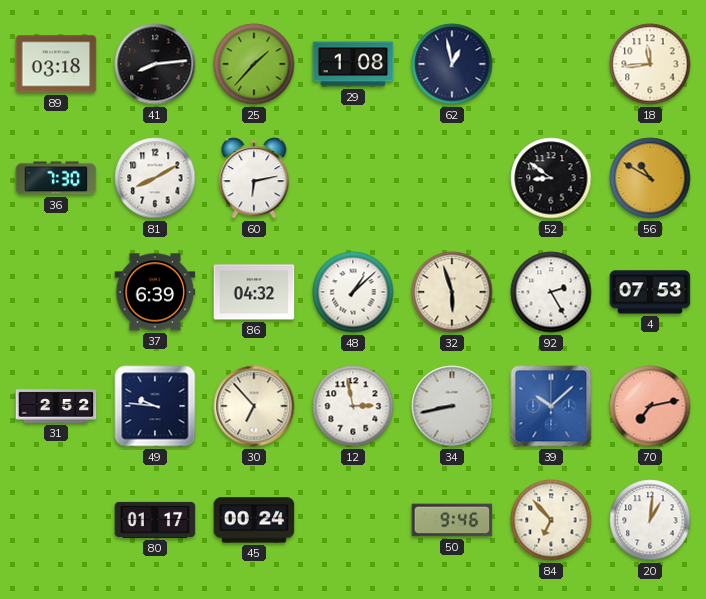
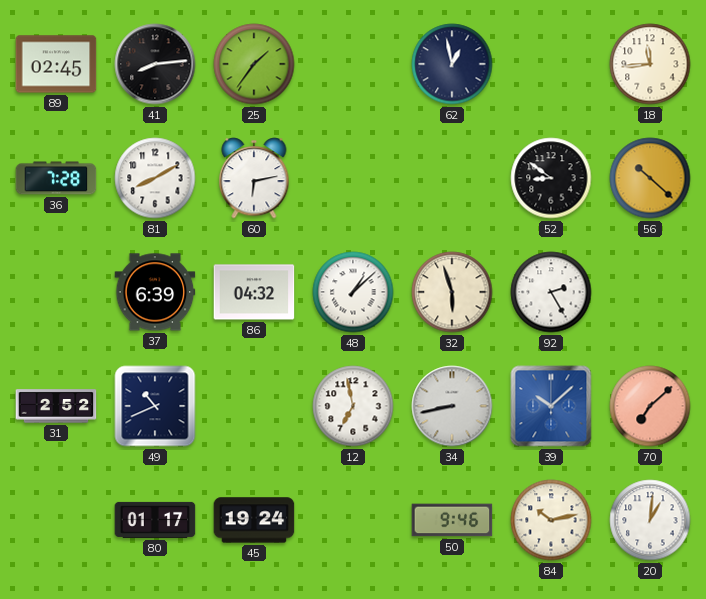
89: 03:18 -> 02:45 (56, 64)
25: 1:37 -> 1:36 (254, 64)
29: 1:08 -> none (353, 64)
36: 7:30 -> 7:28 (56, 178)
56: 10:50 -> 10:22 (650, 178)
4: 07:53 -> none (650, 292)
49: 9:46 -> 10:41 (155, 406)
30: 6:53 -> none (254, 406)
12: 2:58 -> 6:58 (353, 406)
70: 7:13 -> 7:08 (650, 406)
45: 00:24 -> 19:24 (254, 520)
84: 6:53 -> 10:13 (551, 520)
